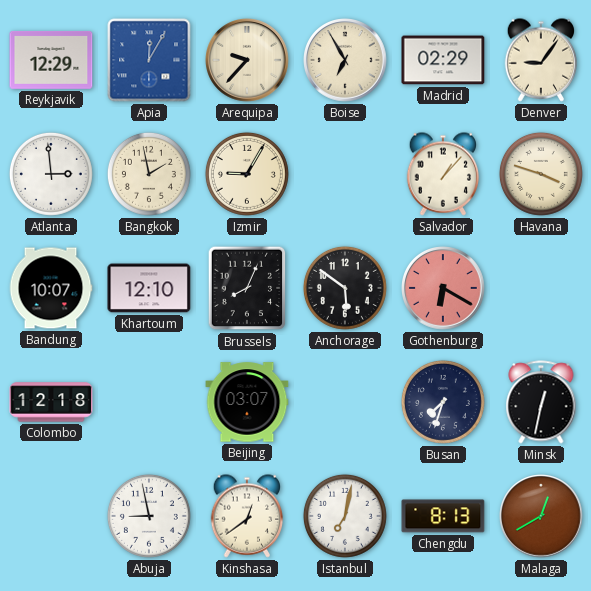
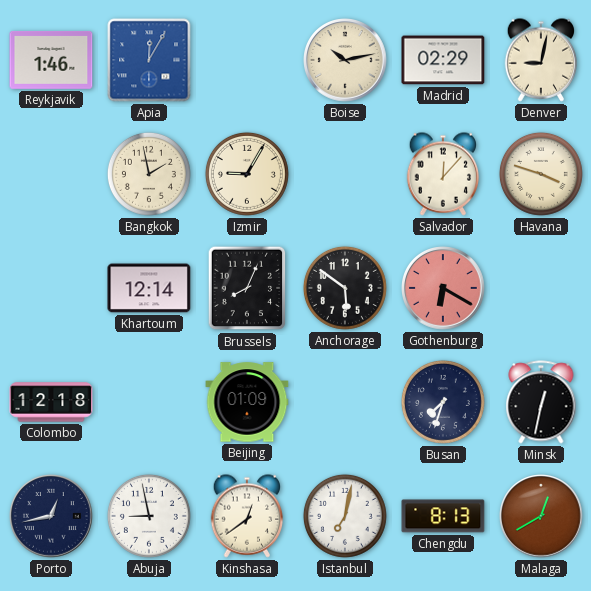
Reykjavik: 12:29 -> 1:46 (51, 60)
Arequipa: 9:37 -> none (248, 61)
Boise: 6:55 -> 10:13 (346, 61)
Denver: 9:06 -> 9:02 (541, 60)
Atlanta: 2:59 -> none (51, 174)
Salvador: 1:07 -> 12:07 (443, 174)
Bandung: 10:07 -> none (51, 288)
Khartoum: 12:10 -> 12:14 (149, 288)
Beijing: 03:07 -> 01:09 (247, 402)
Porto: none -> 12:43 (52, 517)
